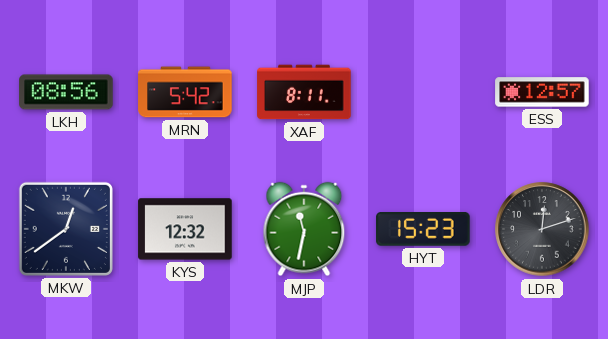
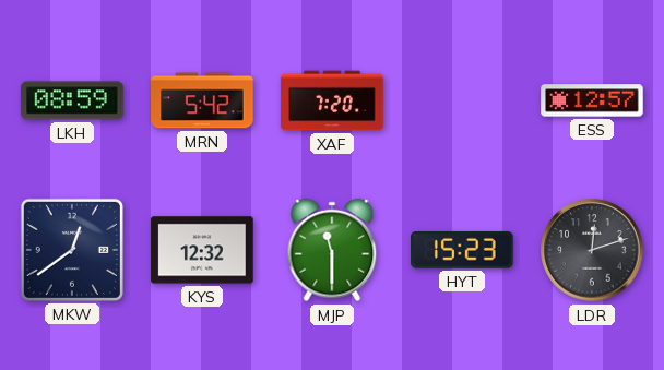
LKH: 08:56 -> 08:59 (72, 100)
XAF: 8:11 -> 7:20 (332, 100)
MJP: 11:32 -> 11:30 (332, 250)
